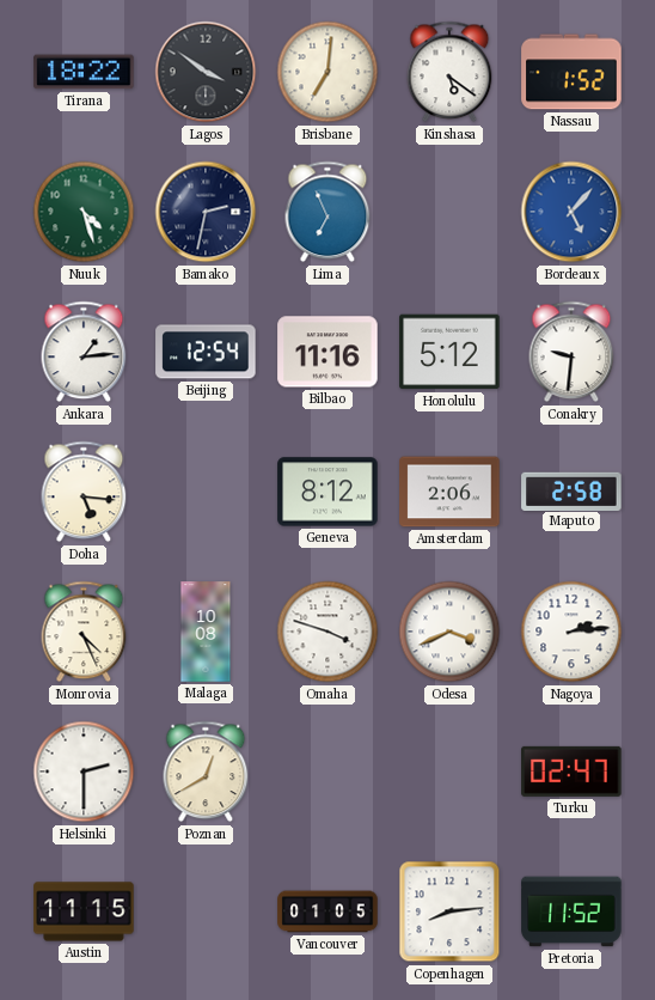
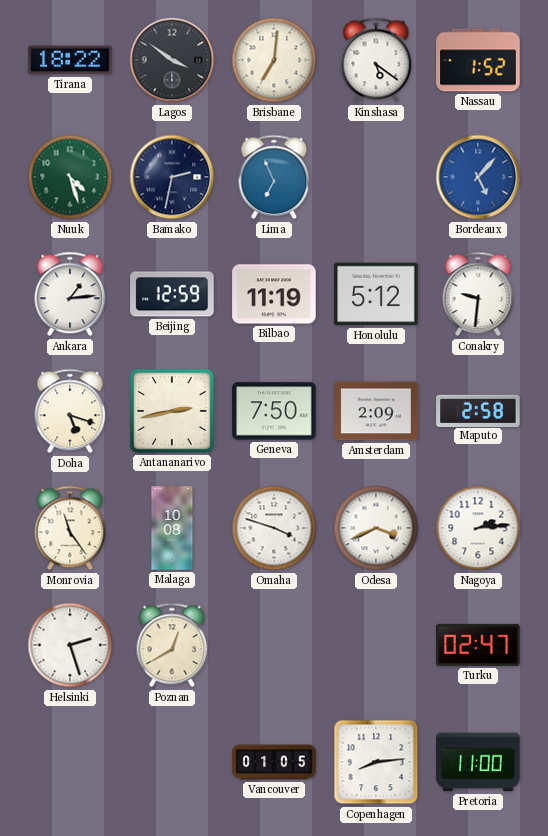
Beijing: 12:54 -> 12:59 (172, 294)
Bilbao: 11:16 -> 11:19 (274, 294)
Doha: 5:16 -> 5:18 (70, 411)
Antananarivo: none -> 2:43 (172, 411)
Geneva: 8:12 -> 7:50 (274, 411)
Amsterdam: 2:06 -> 2:09 (376, 411)
Monrovia: 4:26 -> 11:24 (70, 528)
Helsinki: 2:30 -> 2:27 (70, 645)
Austin: 11:15 -> none (84, 911)
Pretoria: 11:52 -> 11:00 (478, 762)
